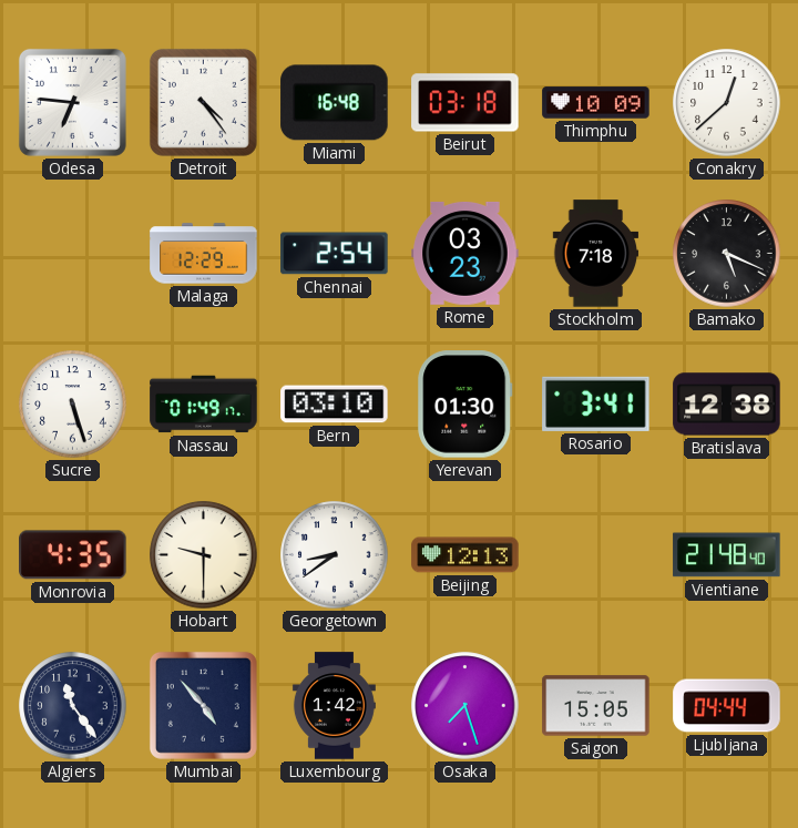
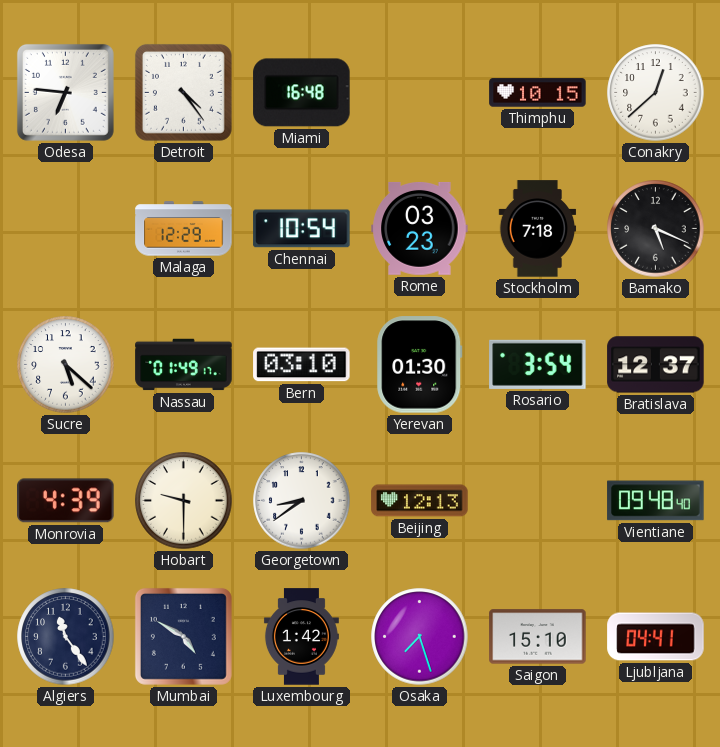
Beirut: 03:18 -> none (465, 103)
Thimphu: 10:09 -> 10:15 (538, 93)
Chennai: 2:54 -> 10:54 (302, 229)
Sucre: 5:27 -> 5:22 (66, 365)
Rosario: 3:41 -> 3:54 (538, 364)
Bratislava: 12:38 -> 12:37 (656, 365)
Monrovia: 4:35 -> 4:39 (66, 501)
Vientiane: 21:48 -> 09:48 (656, 501)
Mumbai: 4:53 -> 4:50 (183, 636)
Saigon: 15:05 -> 15:10 (538, 637)
Ljubljana: 04:44 -> 04:41 (656, 637)
